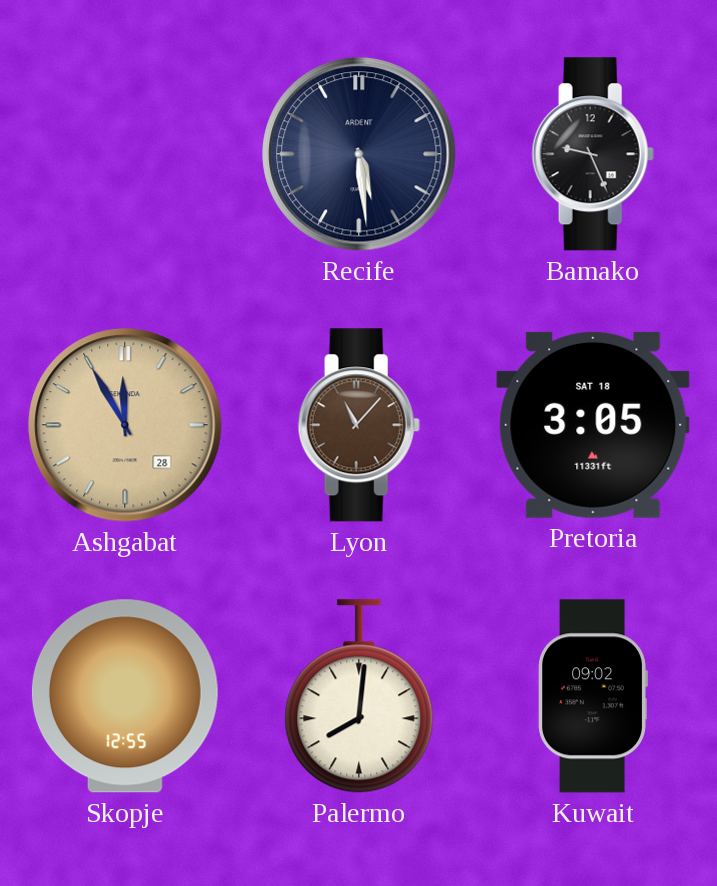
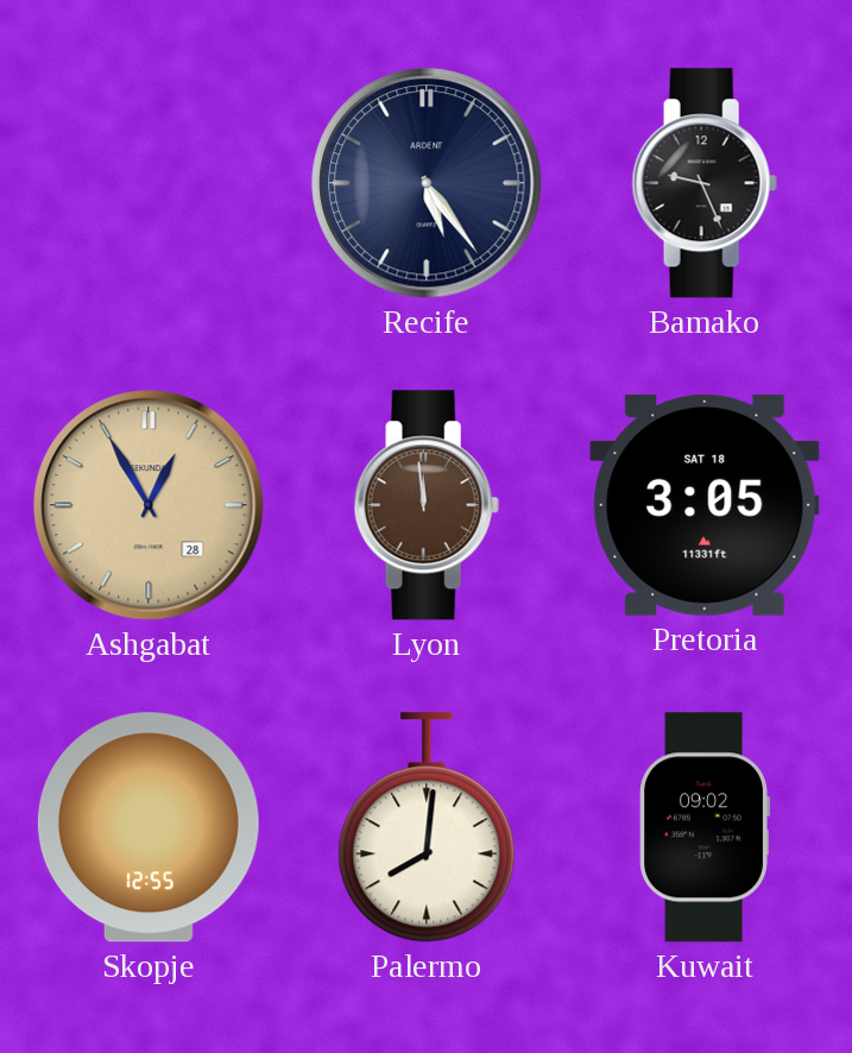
Recife: 5:29 -> 5:24 (427, 183)
Ashgabat: 11:55 -> 12:55 (149, 505)
Lyon: 11:07 -> 11:59 (427, 505)
